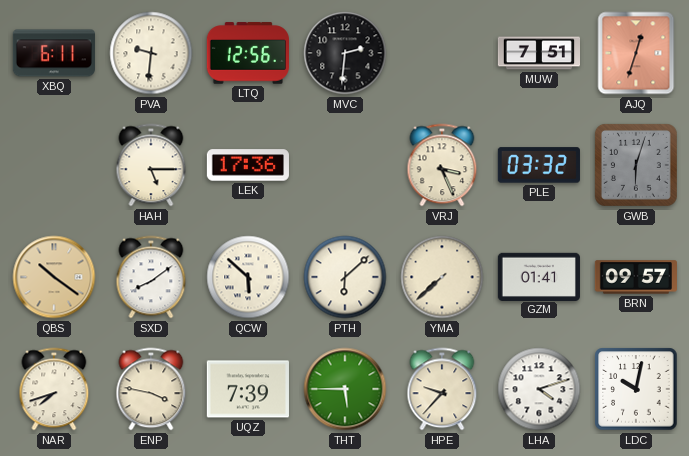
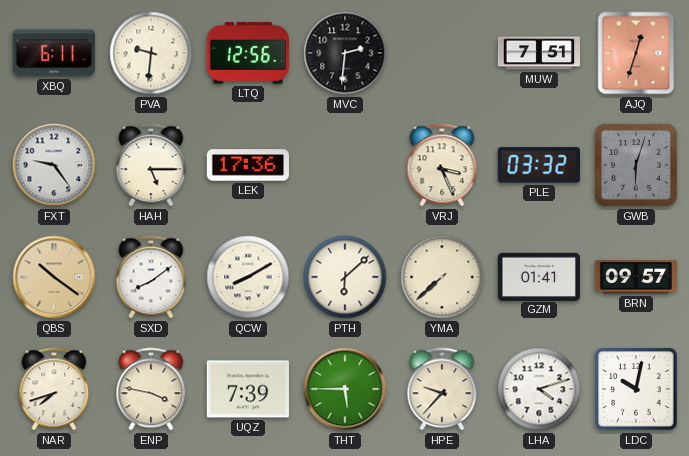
FXT: none -> 9:24 (54, 165)
QCW: 5:52 -> 8:10 (248, 277)
